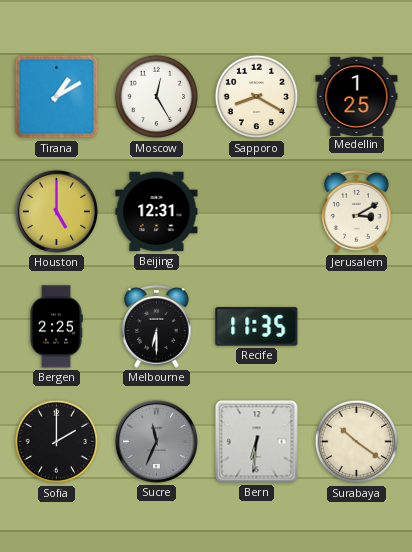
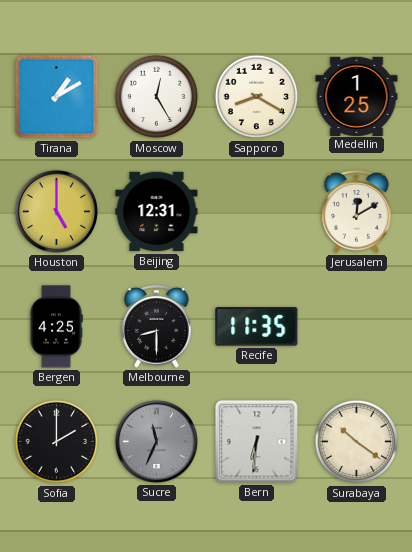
Jerusalem: 3:10 -> 12:10 (357, 212)
Bergen: 2:25 -> 4:25 (56, 327)
Melbourne: 6:30 -> 8:30 (157, 327)
